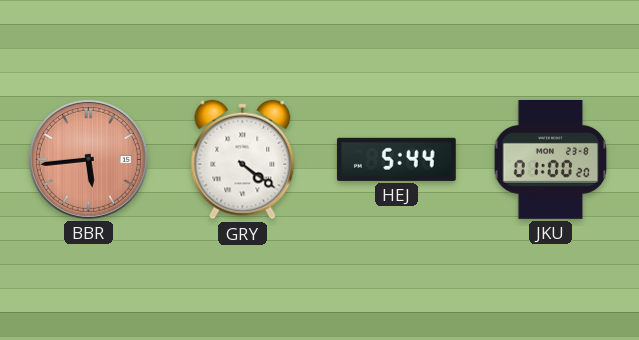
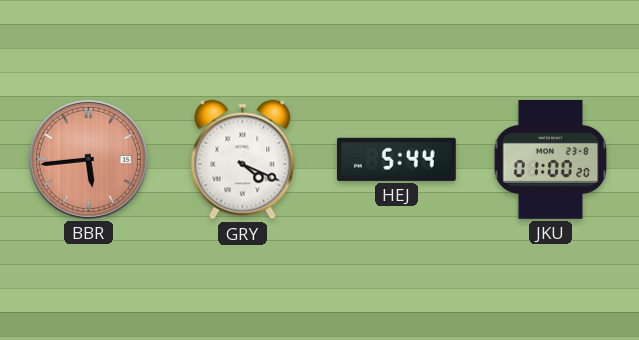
GRY: 4:21 -> 4:19 (243, 160)
